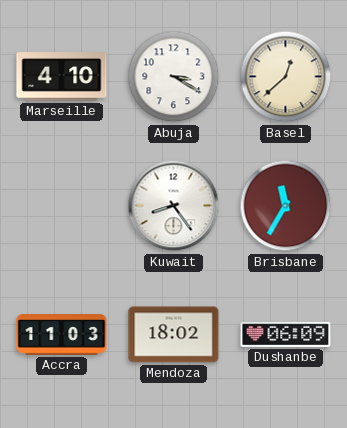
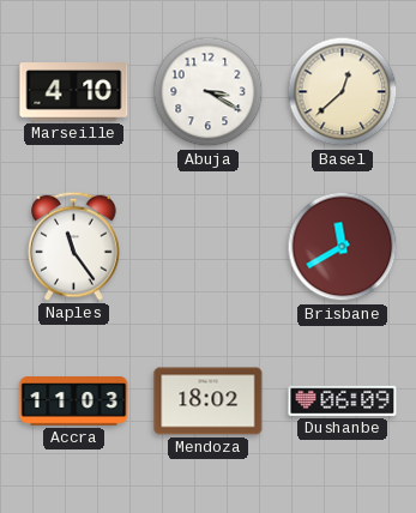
Naples: none -> 11:24 (74, 246)
Kuwait: 8:24 -> none (174, 206)
Brisbane: 11:35 -> 11:40 (343, 247)
